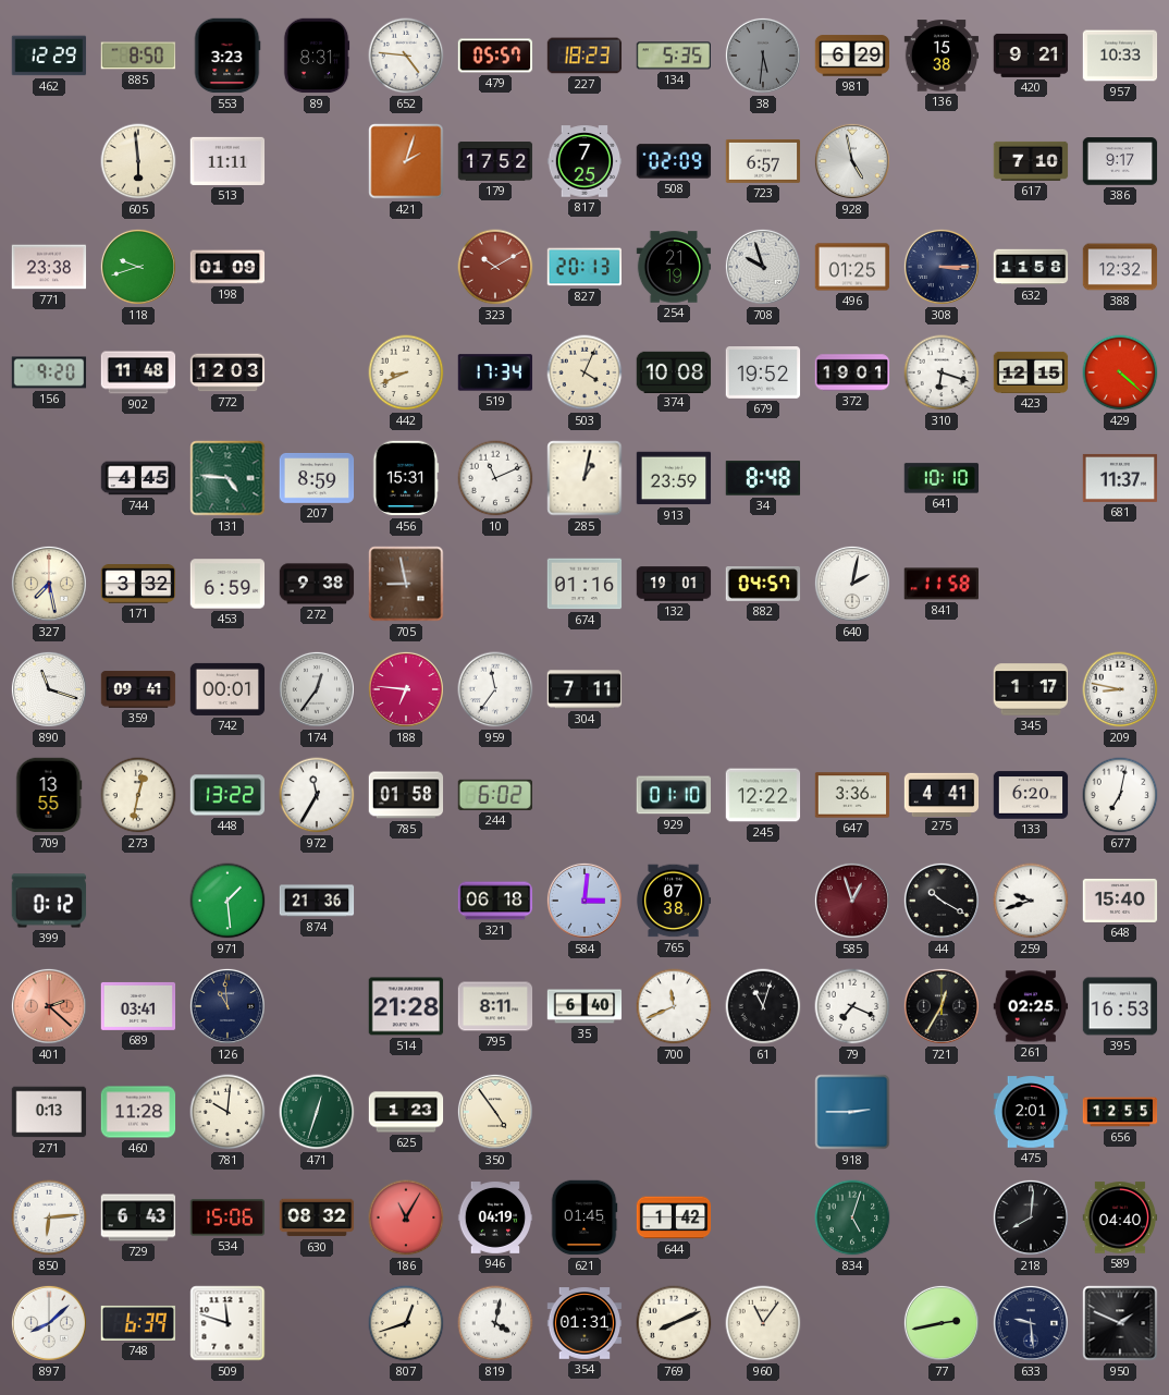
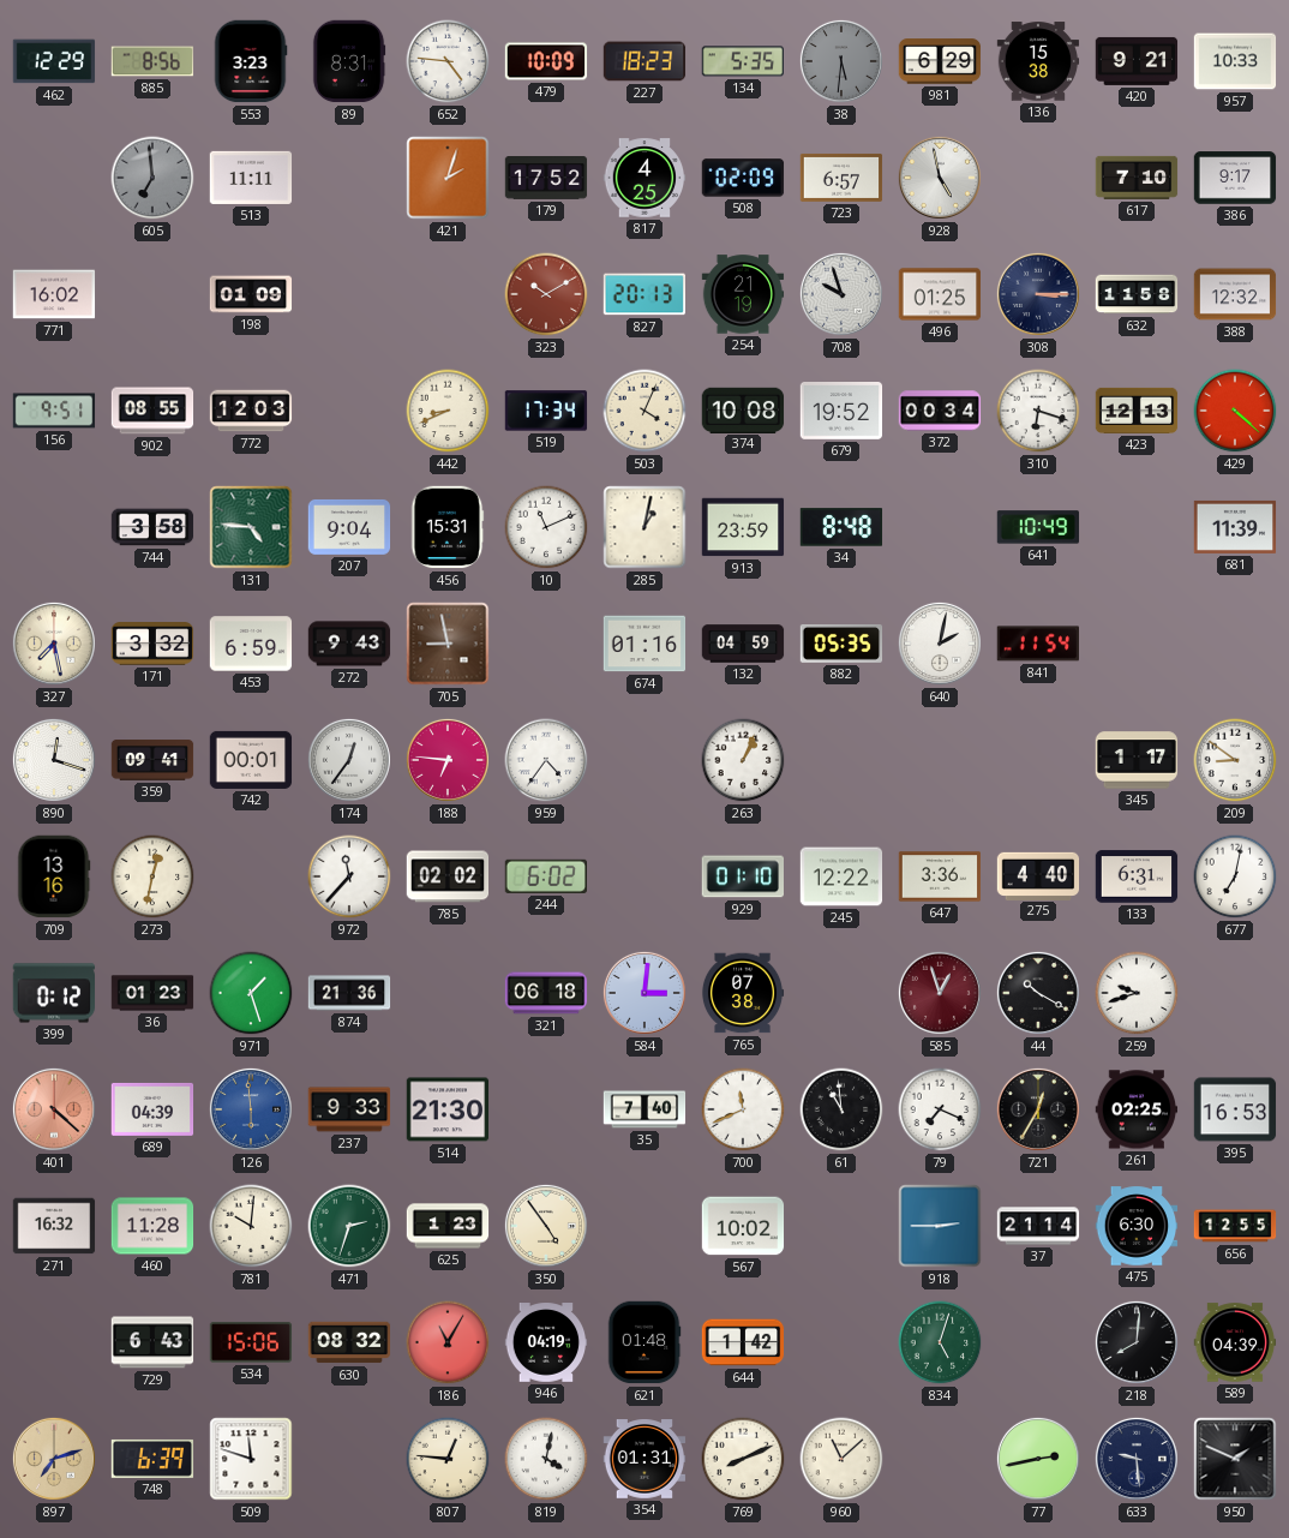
885: 8:50 -> 8:56 (152, 61)
479: 05:57 -> 10:09 (546, 61)
605: 5:59 -> 6:59 (152, 178)
605 dial: cream -> grey (152, 178)
817: 7:25 -> 4:25 (644, 178)
771: 23:38 -> 16:02 (54, 294)
118: 9:42 -> none (138, 267)
156: 9:20 -> 9:51 (54, 411)
902: 11:48 -> 08:55 (152, 411)
372: 19:01 -> 00:34 (940, 411)
423: 12:15 -> 12:13 (1137, 411)
744: 4:45 -> 3:58 (152, 527)
207: 8:59 -> 9:04 (349, 527)
641: 10:10 -> 10:49 (1038, 527)
681: 11:37 -> 11:39 (1235, 527)
272: 9:38 -> 9:43 (349, 644)
132: 19:01 -> 04:59 (743, 644)
882: 04:57 -> 05:35 (841, 645)
841: 11:58 -> 11:54 (1037, 644)
890: 11:18 -> 12:18 (54, 760)
959: 11:36 -> 4:36 (546, 760)
304: 7:11 -> none (584, 689)
263: none -> 1:04 (743, 760)
209: 8:47 -> 8:51 (1235, 760)
709: 13:55 -> 13:16 (54, 876)
448: 13:22 -> none (227, 795)
972: 11:35 -> 11:37 (349, 876)
785: 01:58 -> 02:02 (448, 876)
275: 4:41 -> 4:40 (1038, 875)
133: 6:20 -> 6:31 (1137, 876)
36: none -> 01:23 (152, 993)
971: 1:29 -> 1:27 (251, 993)
648: 15:40 -> none (1120, 901)
401: 2:22 -> 4:22 (54, 1109)
689: 03:41 -> 04:39 (152, 1109)
126: 10:59 -> 5:59 (251, 1109)
126 dial: navy -> blue (251, 1109)
237: none -> 9:33 (349, 1109)
514: 21:28 -> 21:30 (448, 1109)
795: 8:11 -> none (495, 1006)
35: 6:40 -> 7:40 (644, 1109)
61: 11:03 -> 10:59 (841, 1109)
271: 0:13 -> 16:32 (54, 1226)
471: 12:33 -> 2:33 (349, 1226)
567: none -> 10:02 (743, 1226)
37: none -> 21:14 (1038, 1226)
475: 2:01 -> 6:30 (1137, 1226)
850: 6:14 -> none (49, 1217)
621: 01:45 -> 01:48 (644, 1342)
589: 04:40 -> 04:39 (1235, 1342)
897: 8:08 -> 7:12 (54, 1459)
897 dial: white -> champagne (54, 1459)
807: 12:42 -> 12:46 (448, 1459)
960: 11:06 -> 11:08 (841, 1459)
